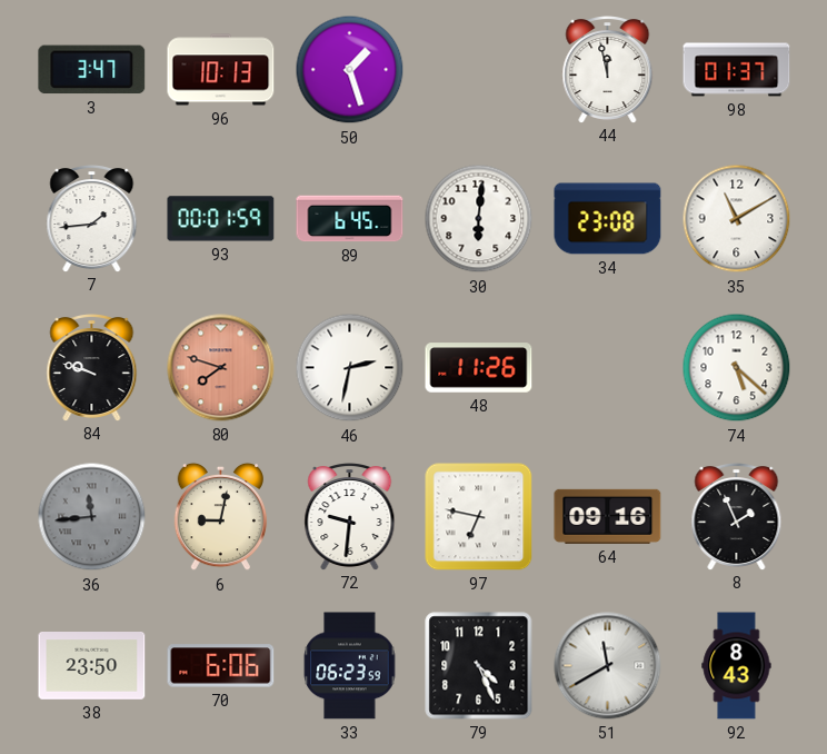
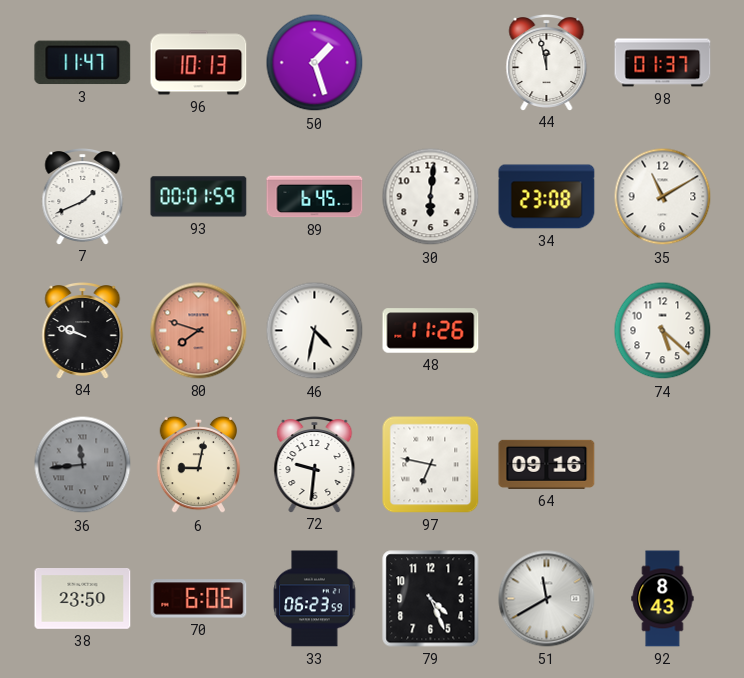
3: 3:47 -> 11:47 (83, 63)
7: 1:44 -> 1:41 (83, 197)
46: 2:32 -> 4:32 (315, 331)
8: 1:56 -> none (737, 517)
